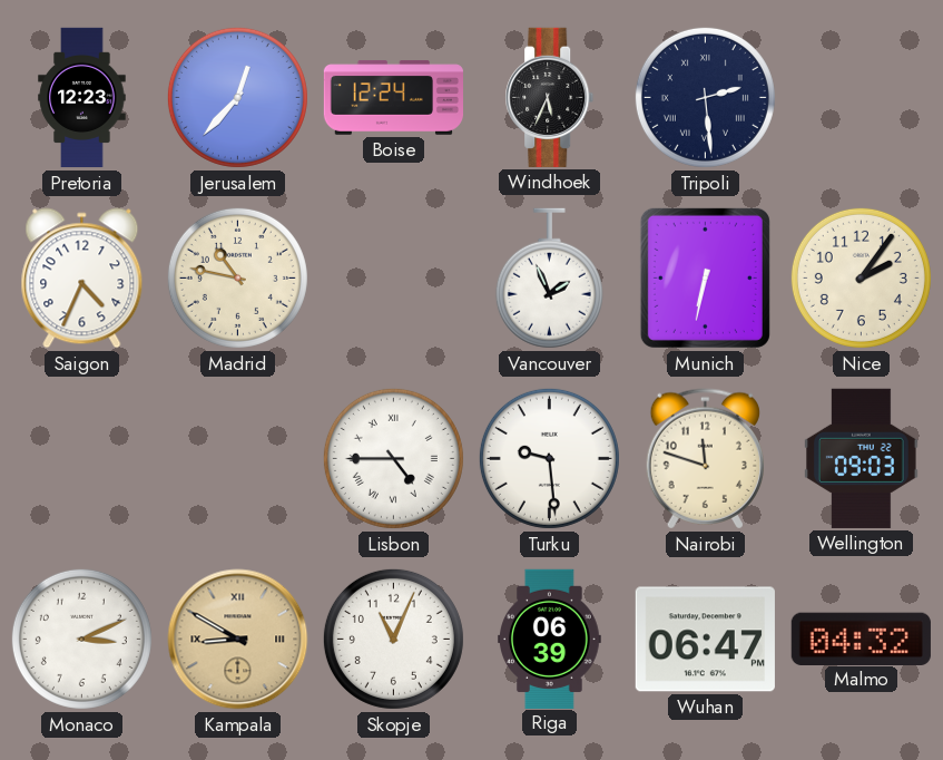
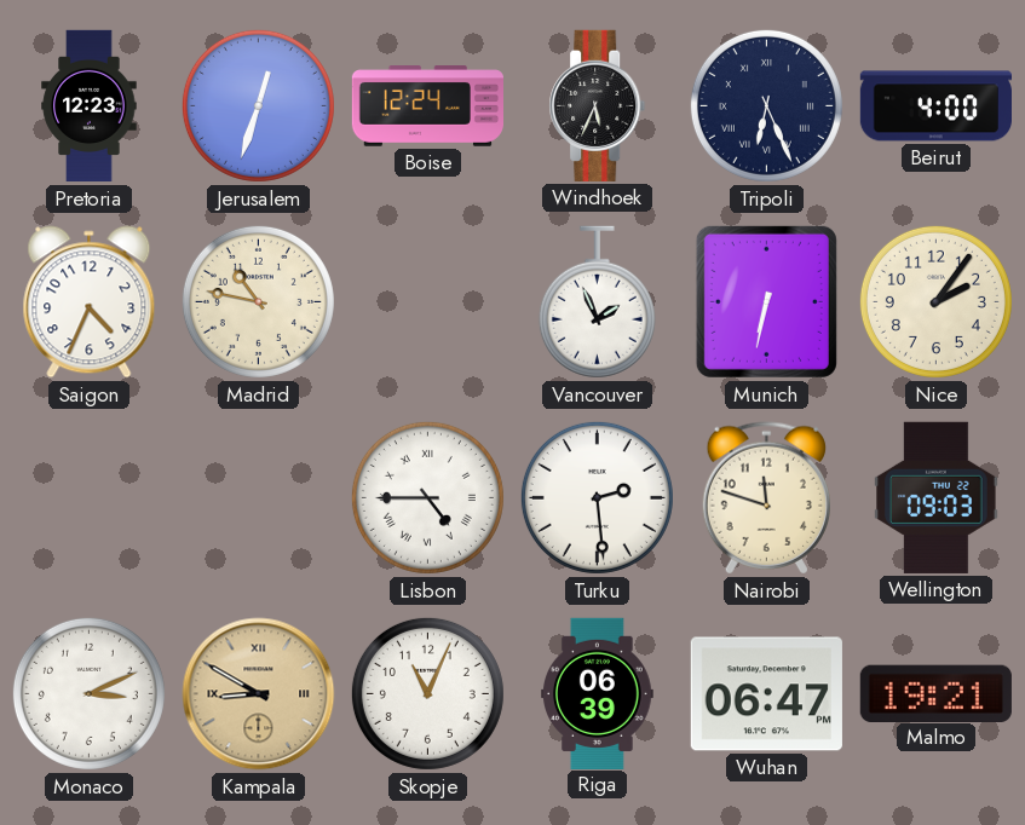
Jerusalem: 12:37 -> 12:33 (258, 105)
Tripoli: 2:29 -> 6:26 (766, 105)
Beirut: none -> 4:00 (935, 106)
Turku: 9:29 -> 2:29 (597, 497)
Malmo: 04:32 -> 19:21 (935, 693)
